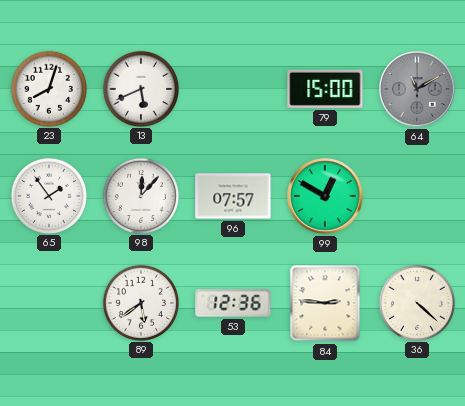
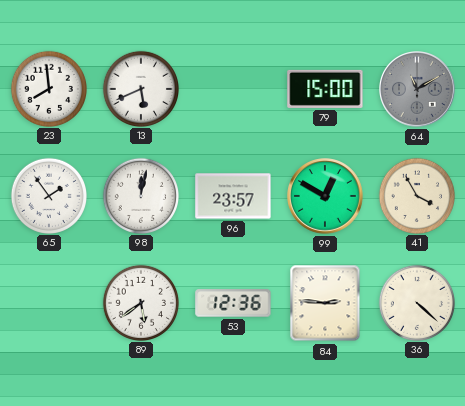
23: 8:03 -> 7:59 (48, 88)
98: 12:07 -> 12:02 (140, 195)
96: 07:57 -> 23:57 (233, 196)
41: none -> 3:55 (416, 195)
